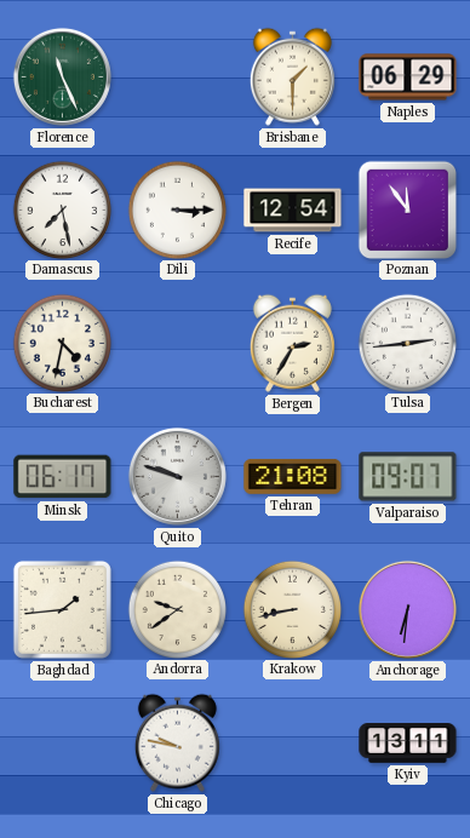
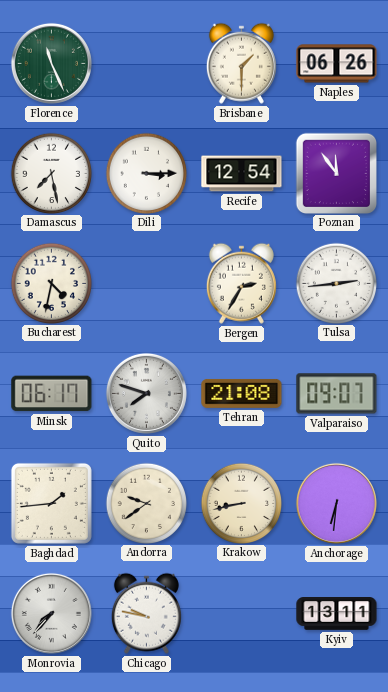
Naples: 06:29 -> 06:26 (337, 64)
Quito: 9:48 -> 7:48 (146, 393)
Monrovia: none -> 7:37 (51, 613)
